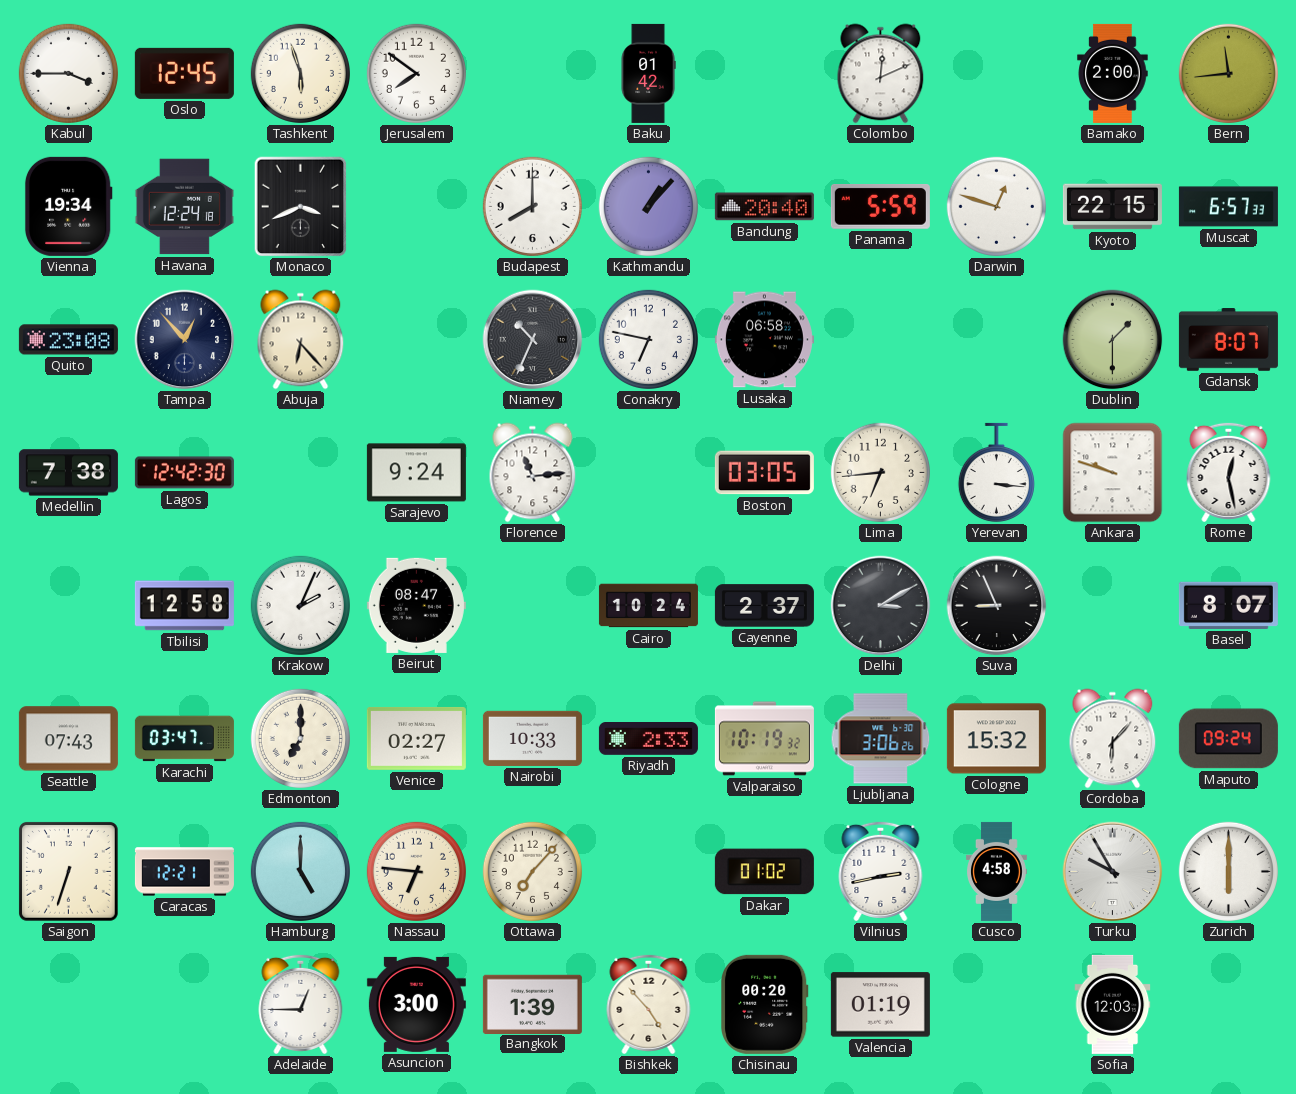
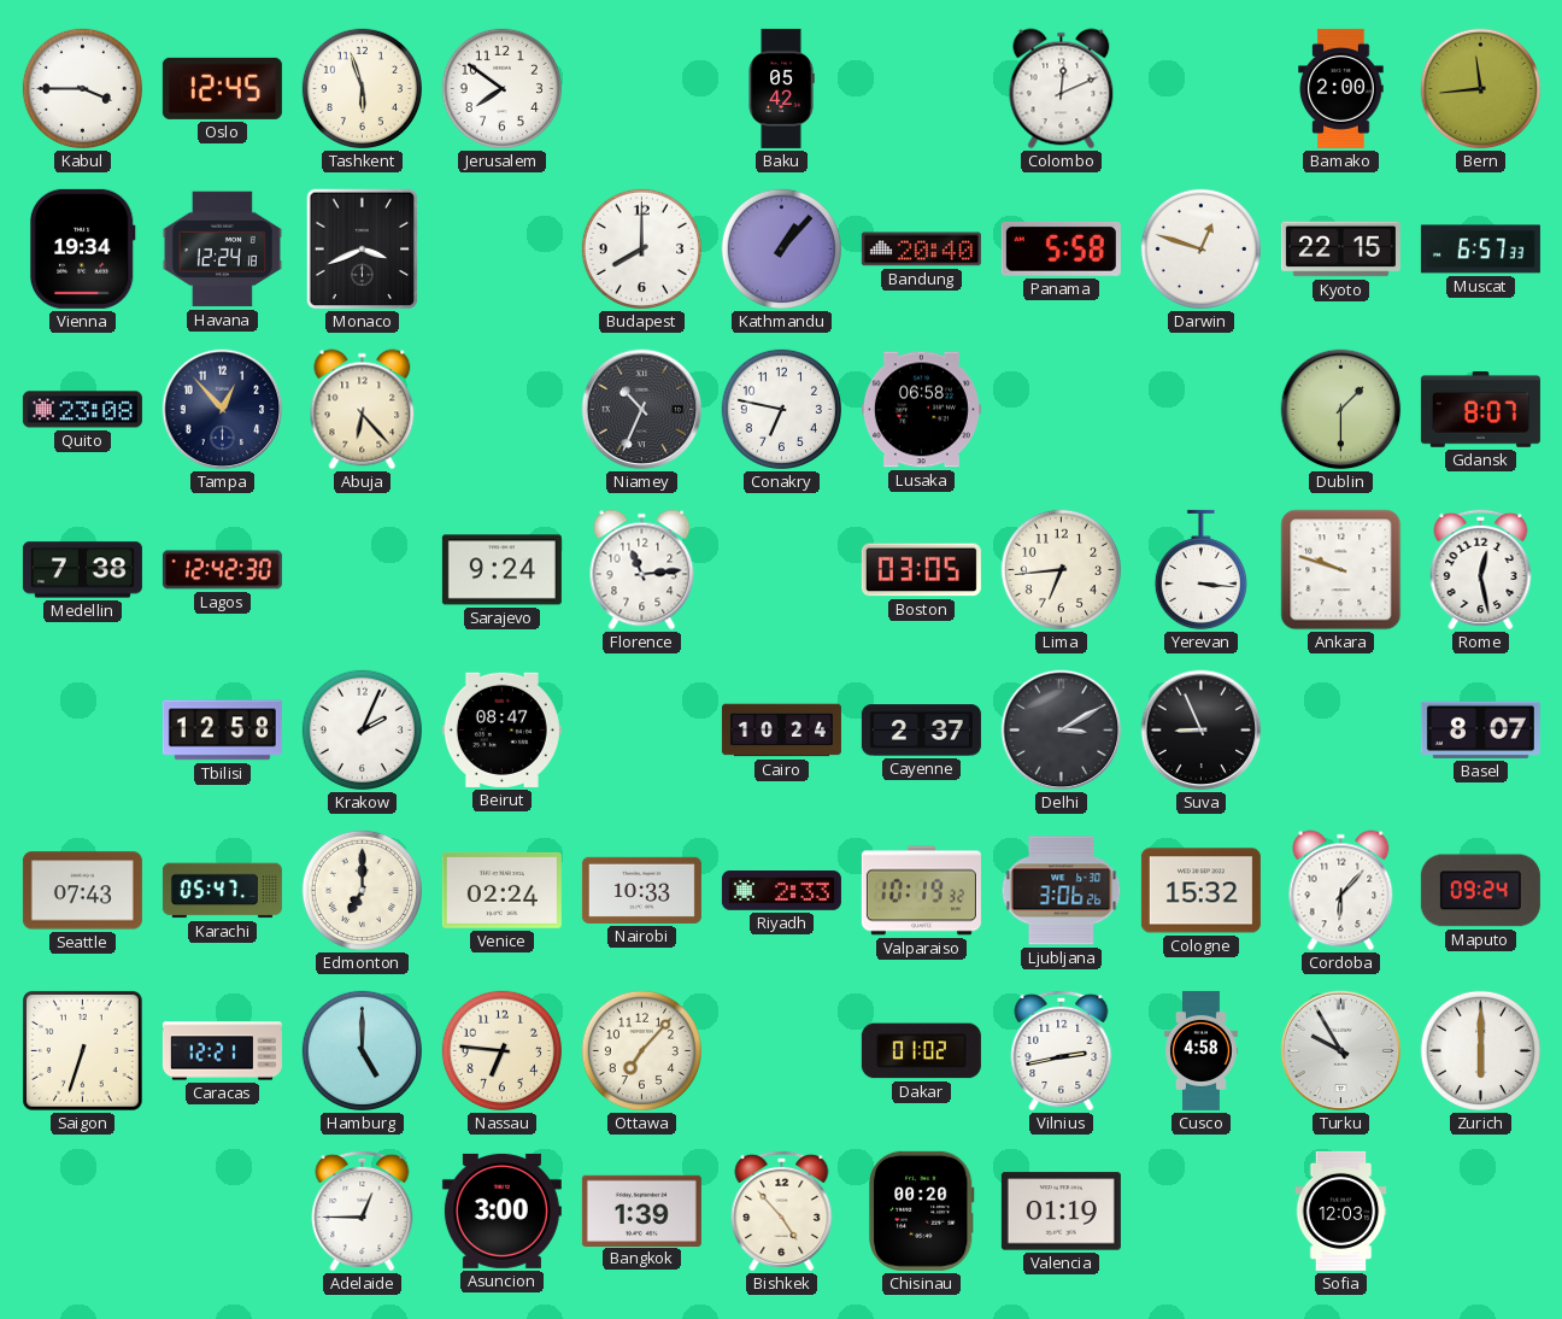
Baku: 01:42 -> 05:42 (781, 88)
Panama: 5:59 -> 5:58 (1061, 250)
Karachi: 03:47 -> 05:47 (222, 891)
Venice: 02:27 -> 02:24 (501, 890)
